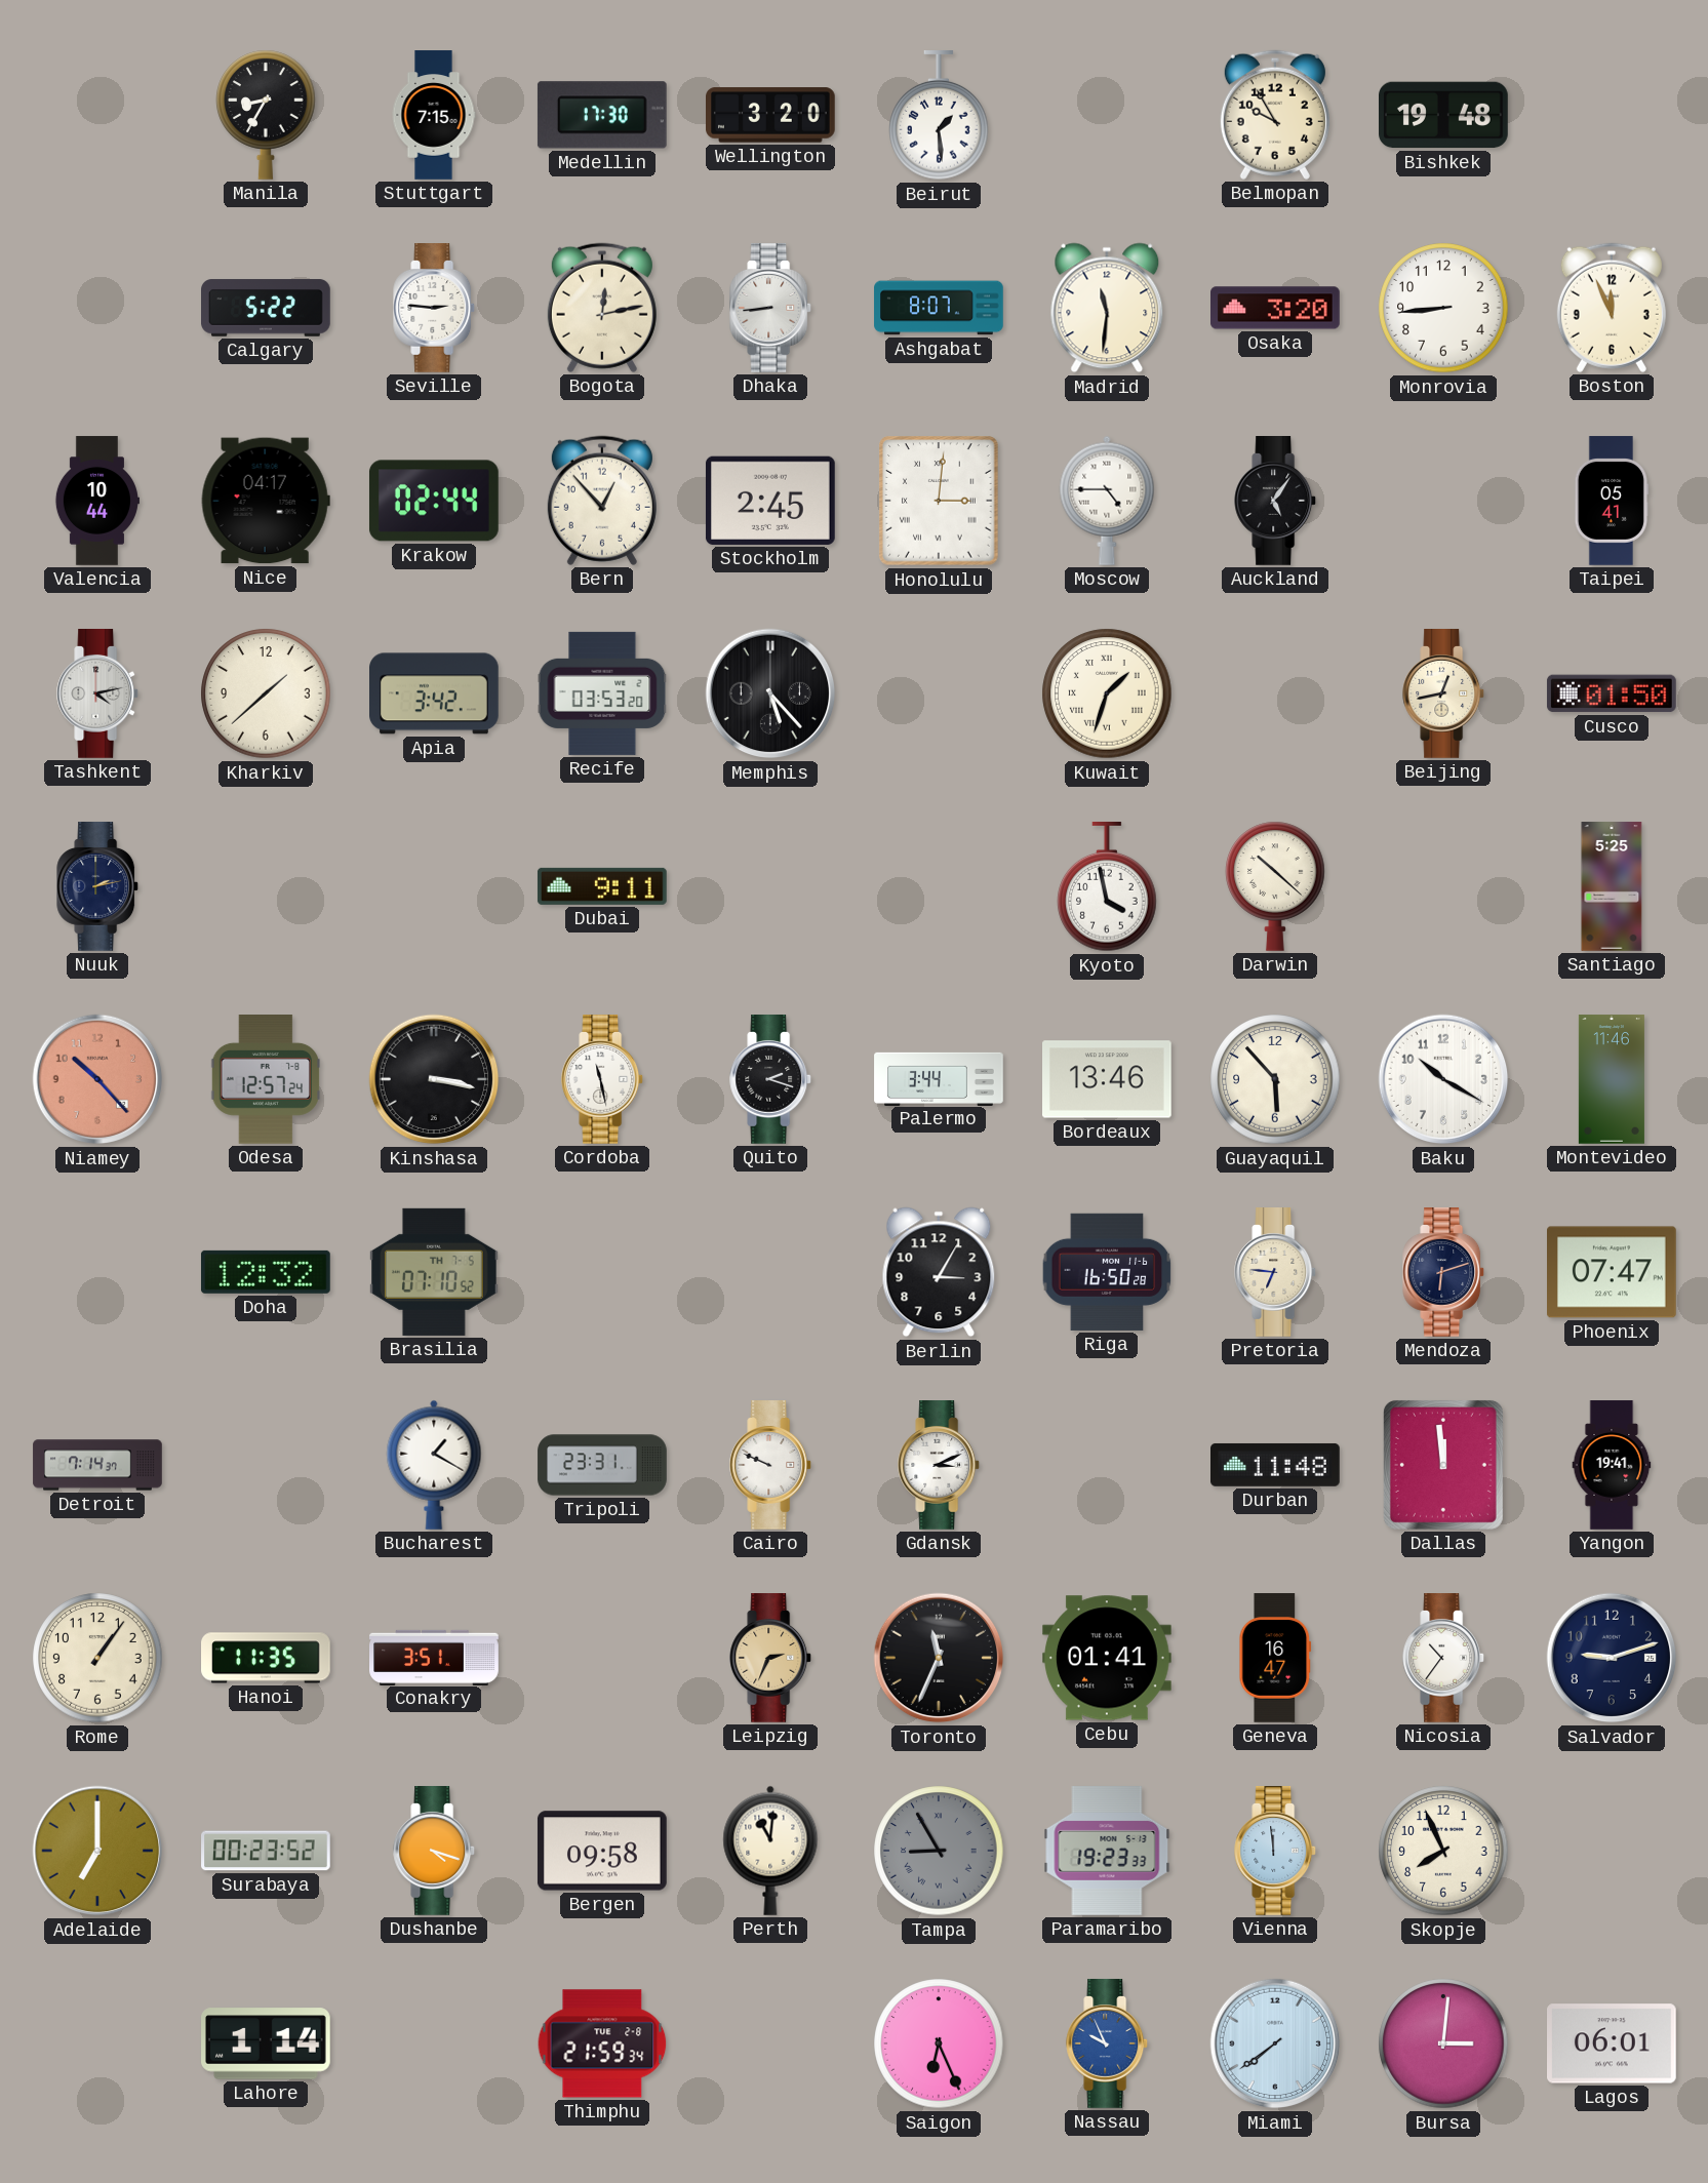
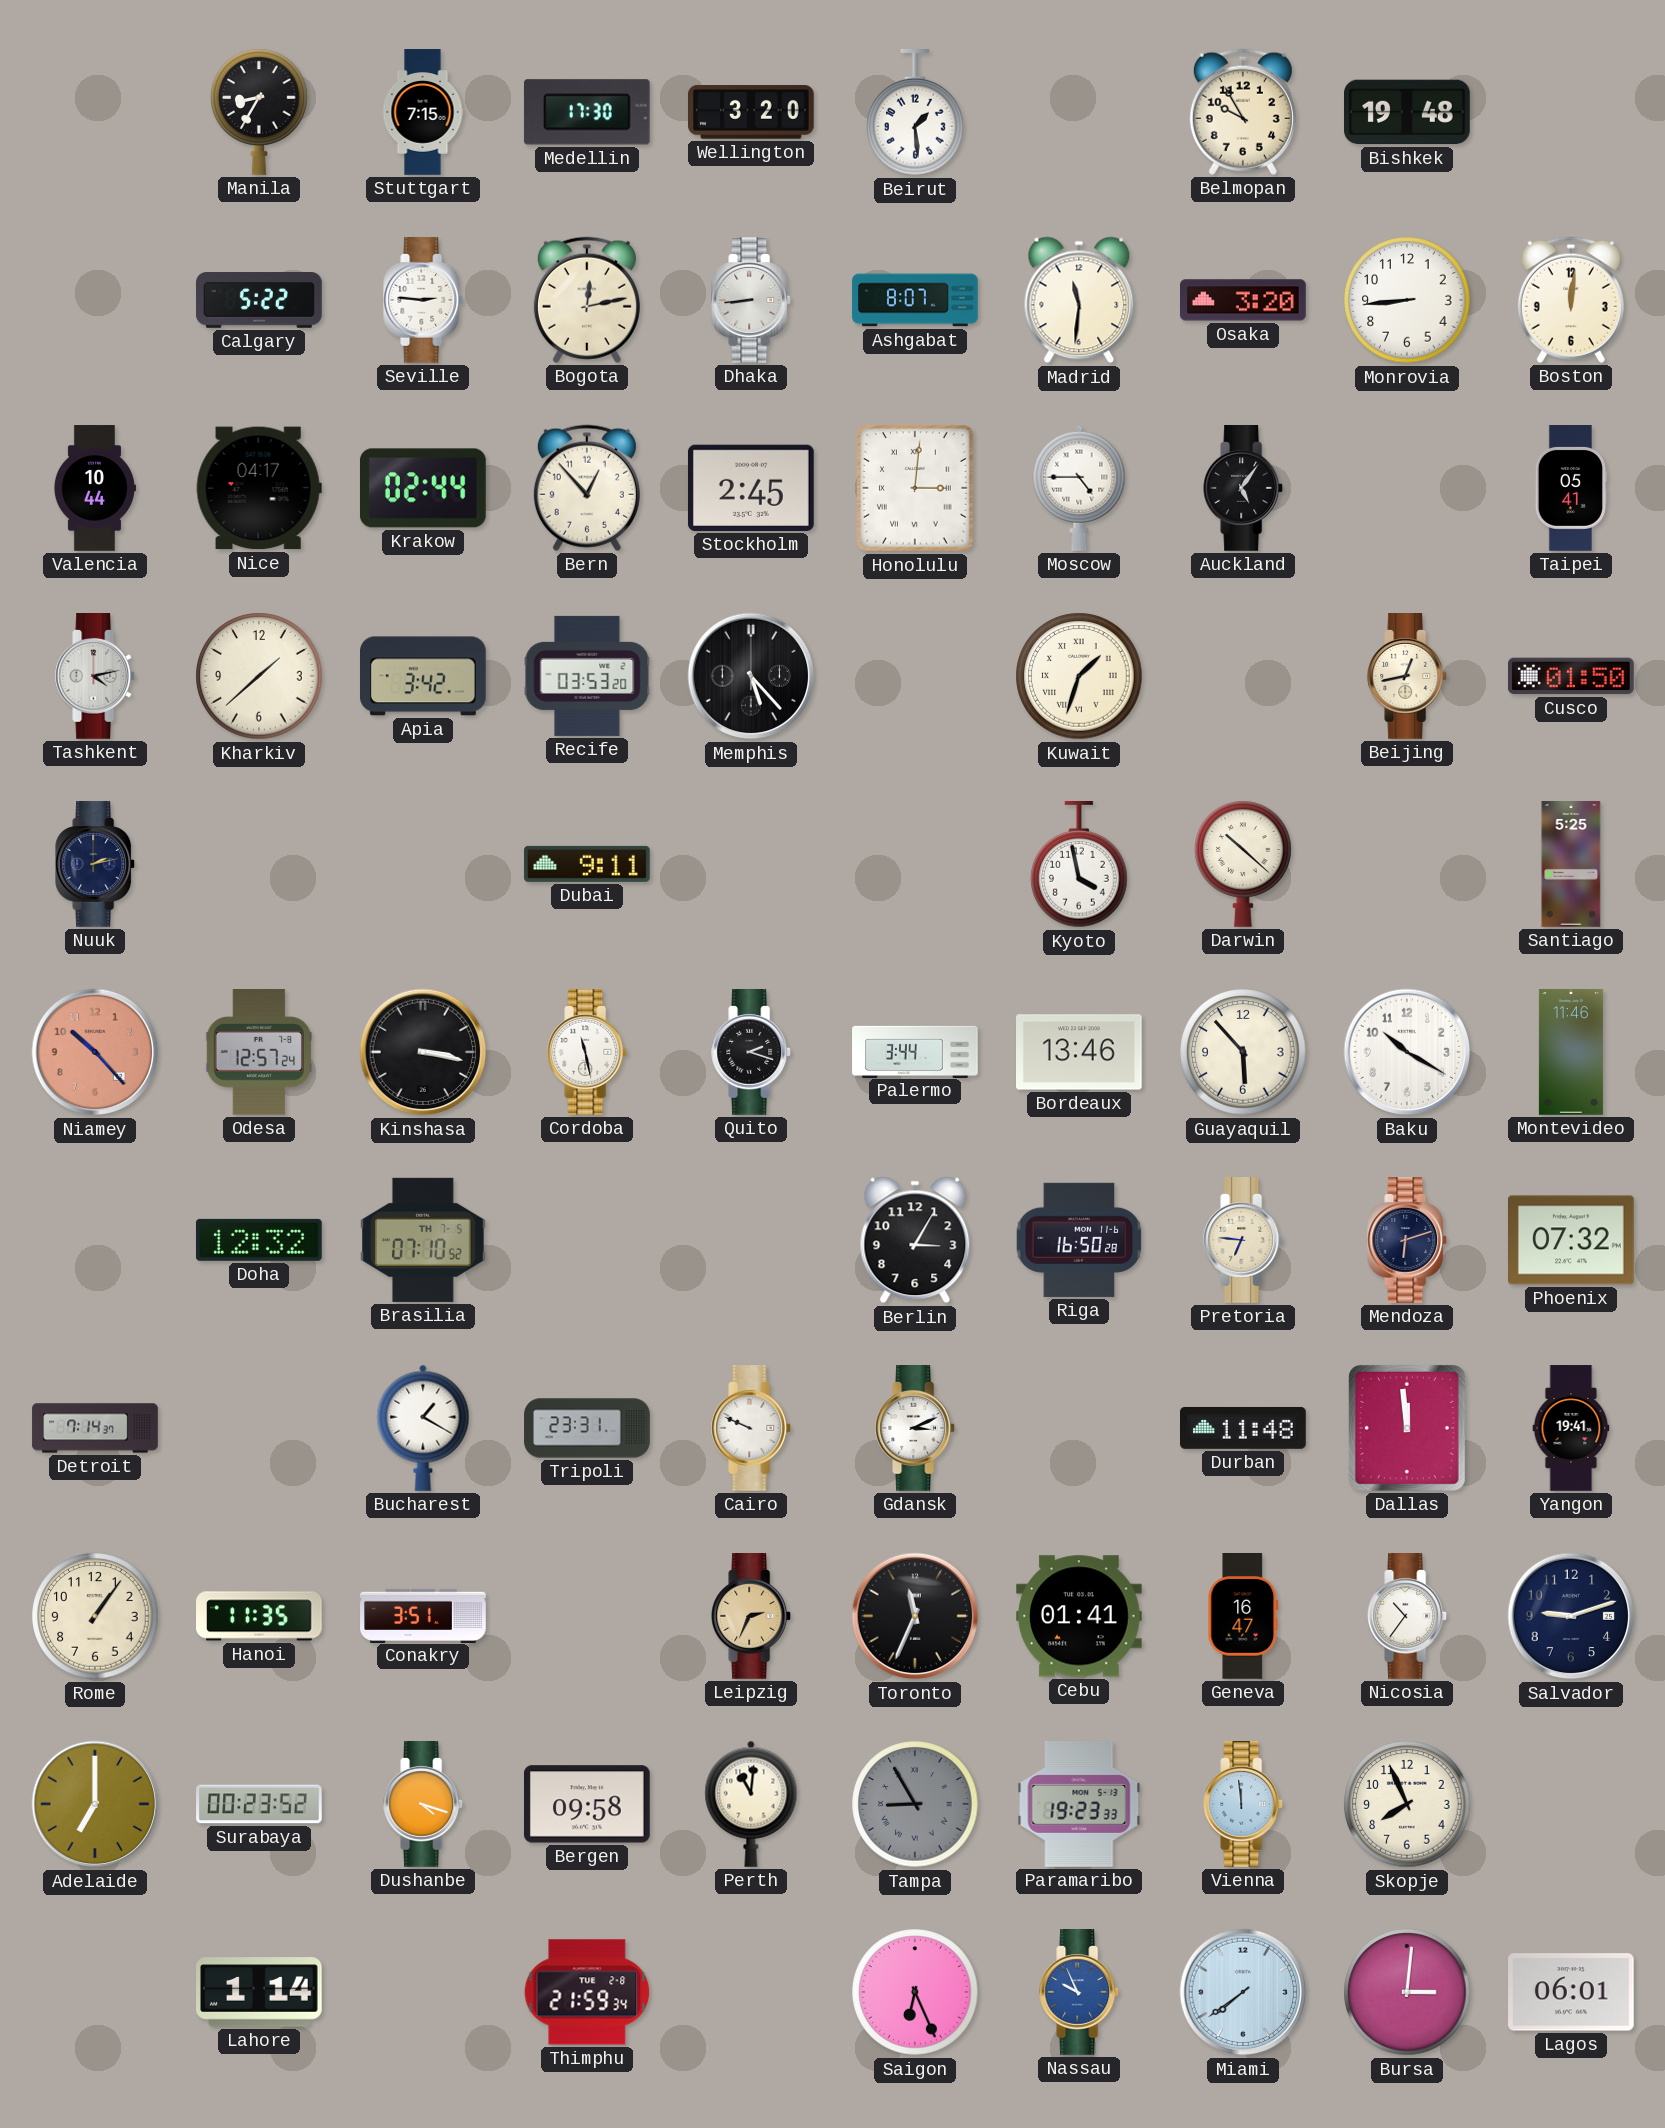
Boston: 11:56 -> 12:01 (1571, 300)
Phoenix: 07:47 -> 07:32 (1572, 1240)
